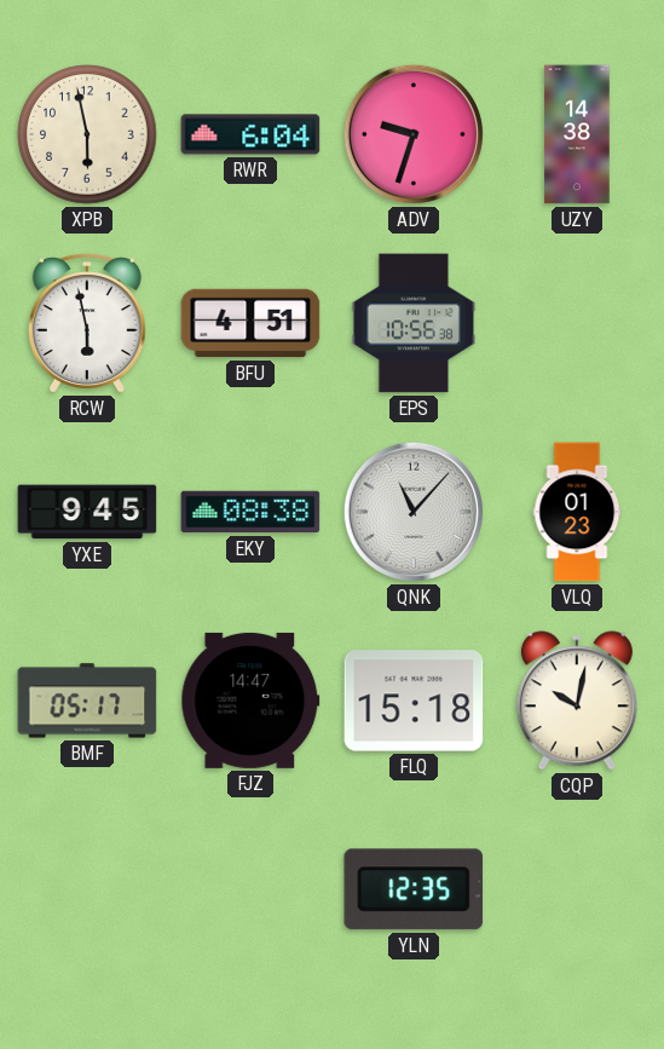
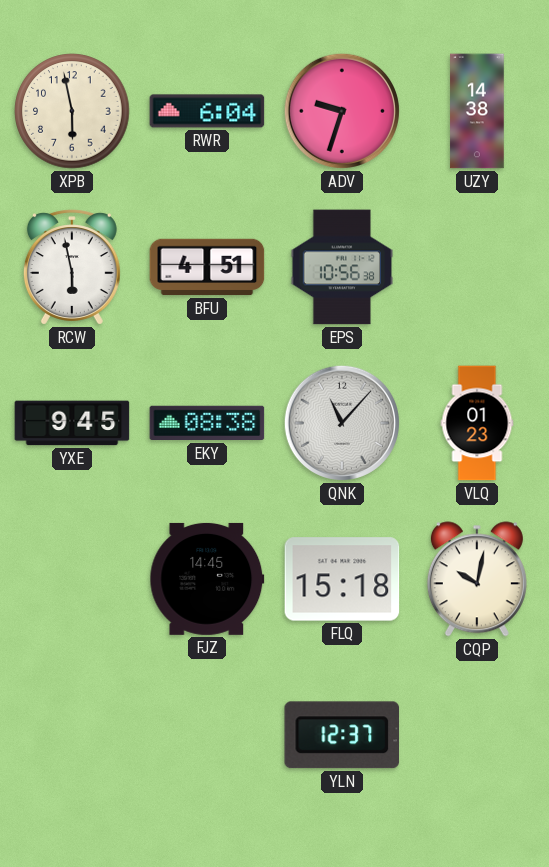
BMF: 05:17 -> none (87, 701)
FJZ: 14:47 -> 14:45 (207, 579)
YLN: 12:35 -> 12:37 (341, 735)
